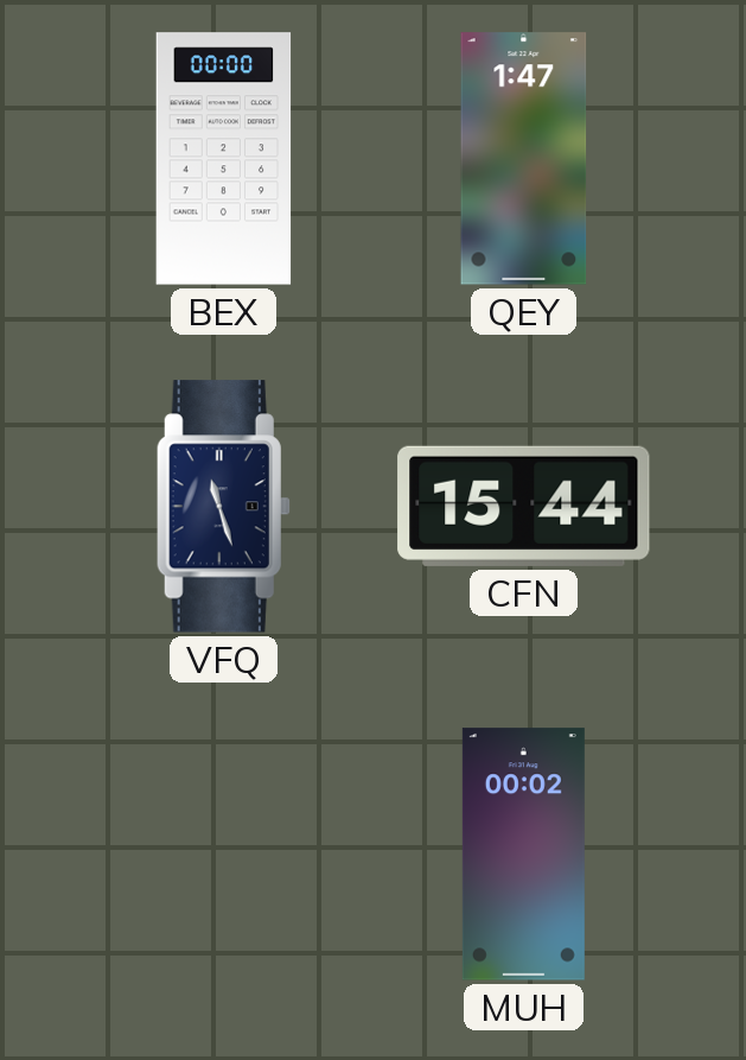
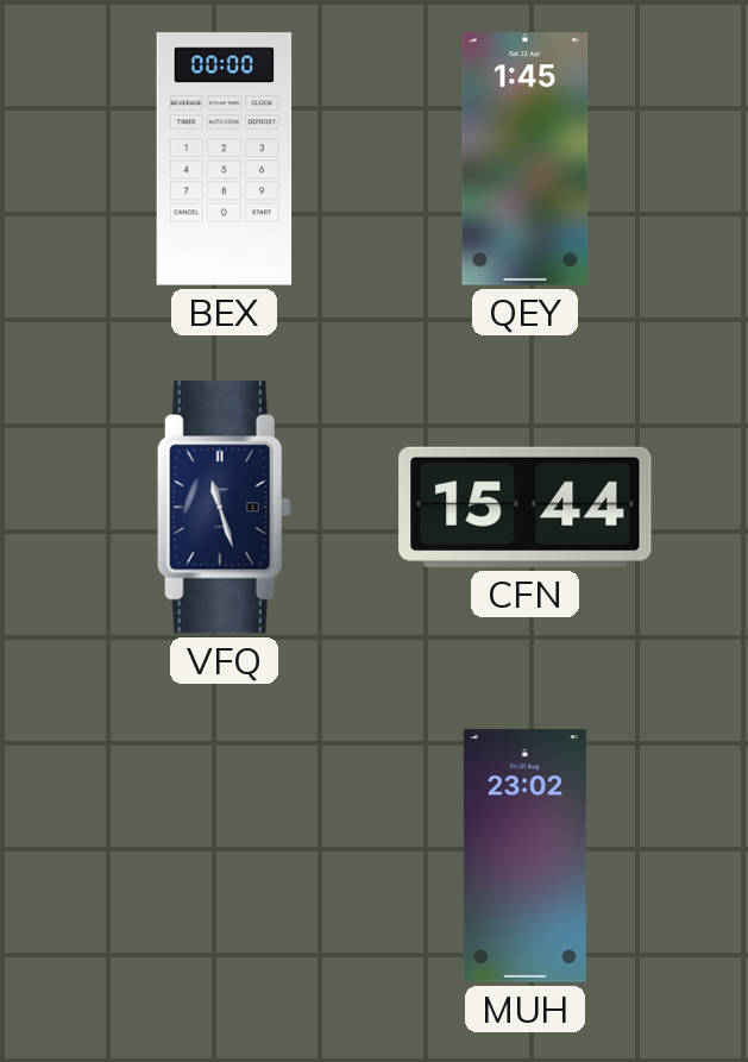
QEY: 1:47 -> 1:45 (526, 159)
MUH: 00:02 -> 23:02 (524, 856)
